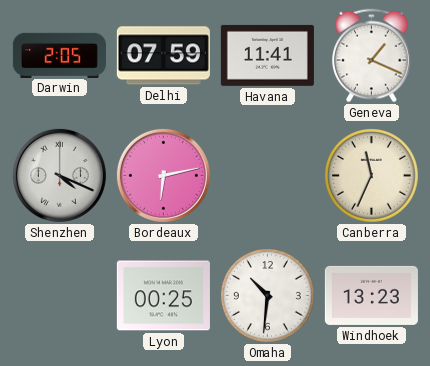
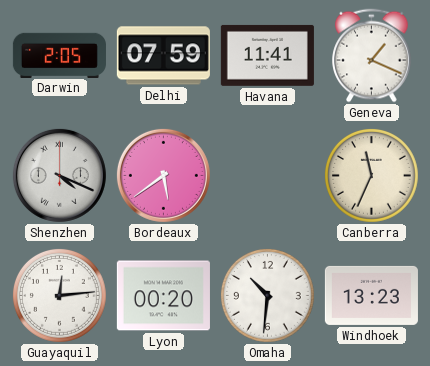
Bordeaux: 6:13 -> 5:39 (163, 175)
Guayaquil: none -> 12:14 (59, 295)
Lyon: 00:25 -> 00:20 (163, 296)
